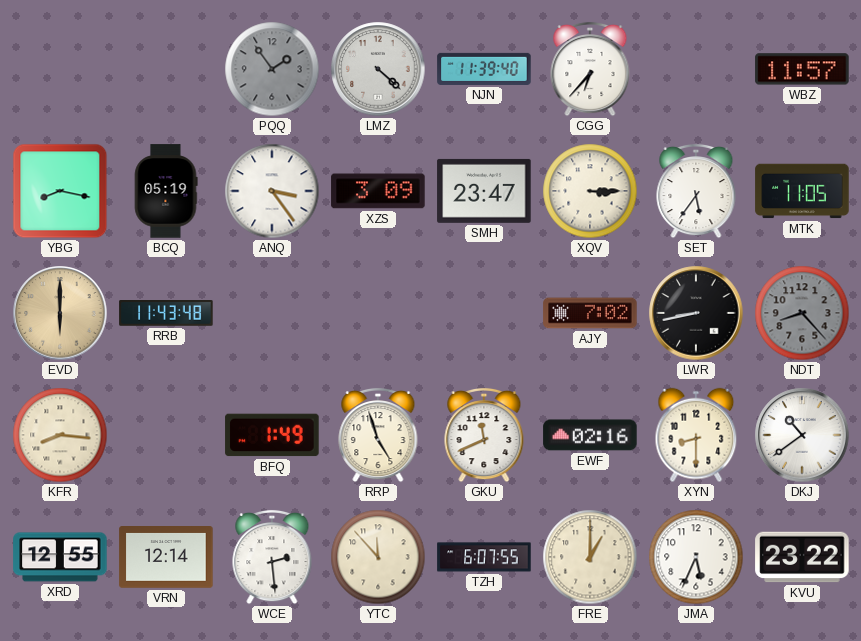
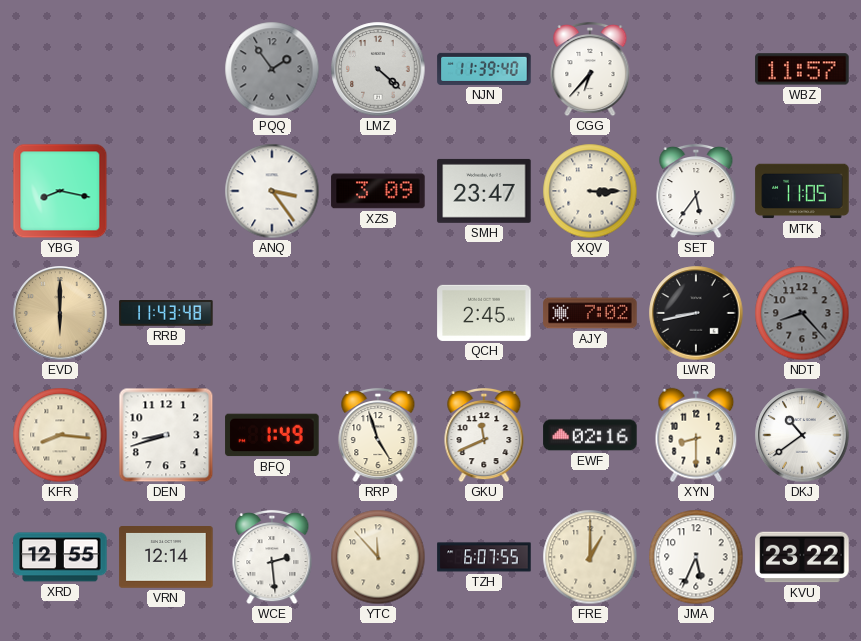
BCQ: 05:19 -> none (166, 191)
QCH: none -> 2:45 (484, 313)
DEN: none -> 8:42 (166, 435)
